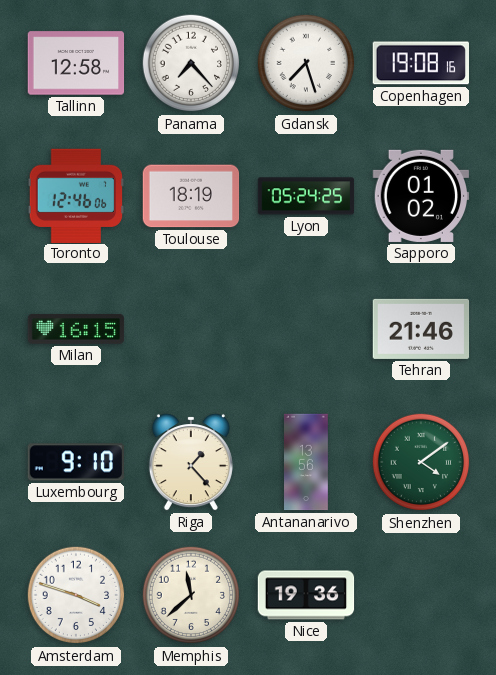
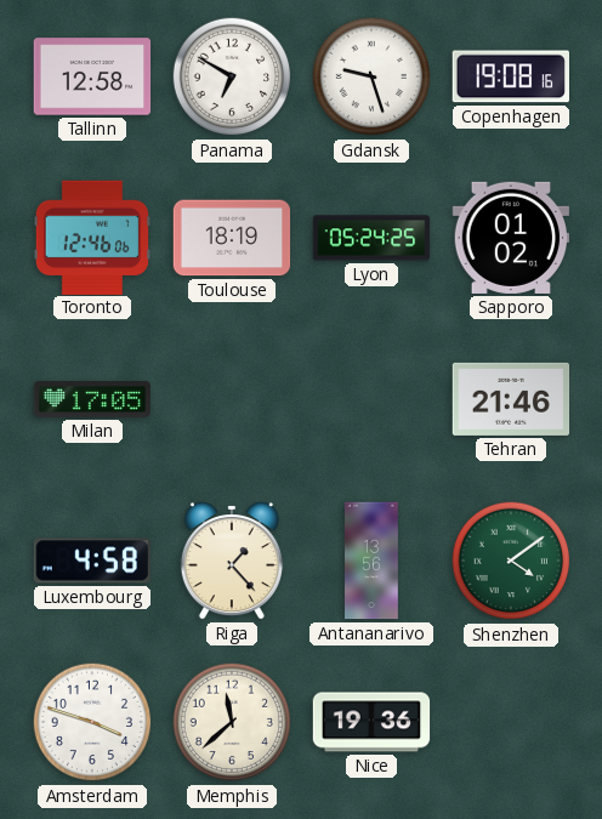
Panama: 7:23 -> 6:50 (232, 76)
Gdansk: 7:27 -> 9:27 (371, 76)
Milan: 16:15 -> 17:05 (92, 400)
Luxembourg: 9:10 -> 4:58 (91, 561)
